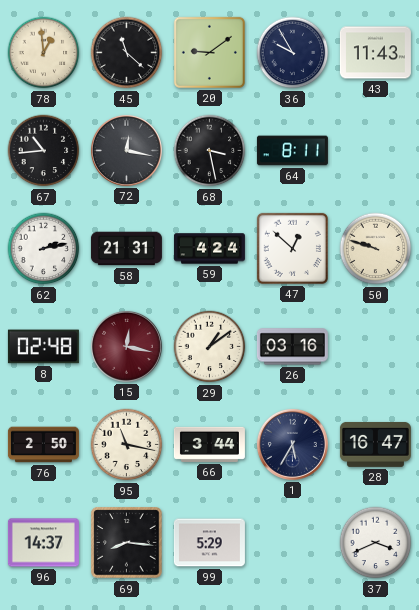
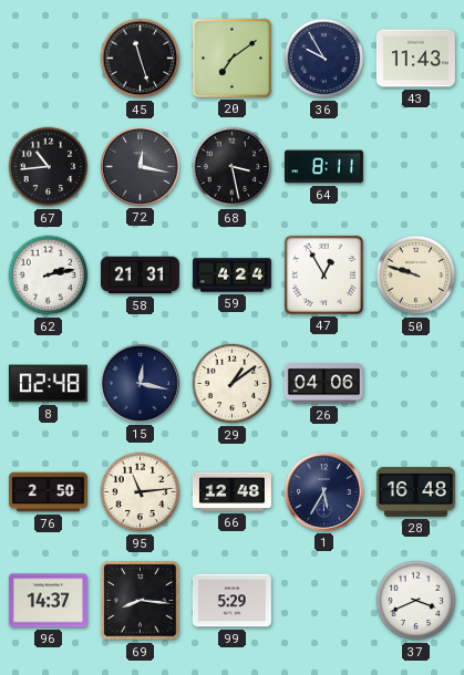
78: 12:59 -> none (44, 53)
45: 11:22 -> 11:27 (141, 59)
20: 9:09 -> 7:09 (231, 58)
47: 12:52 -> 12:55 (323, 274)
15 dial: burgundy -> navy (140, 383)
26: 03:16 -> 04:06 (323, 384)
95: 11:17 -> 11:14 (141, 492)
66: 3:44 -> 12:48 (231, 491)
28: 16:47 -> 16:48 (415, 491)
